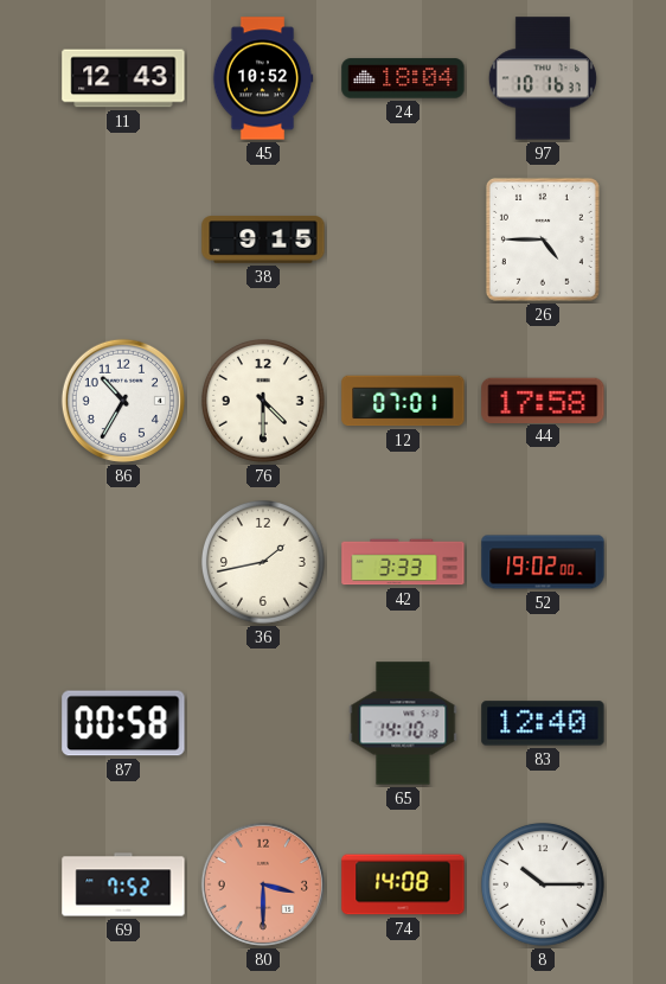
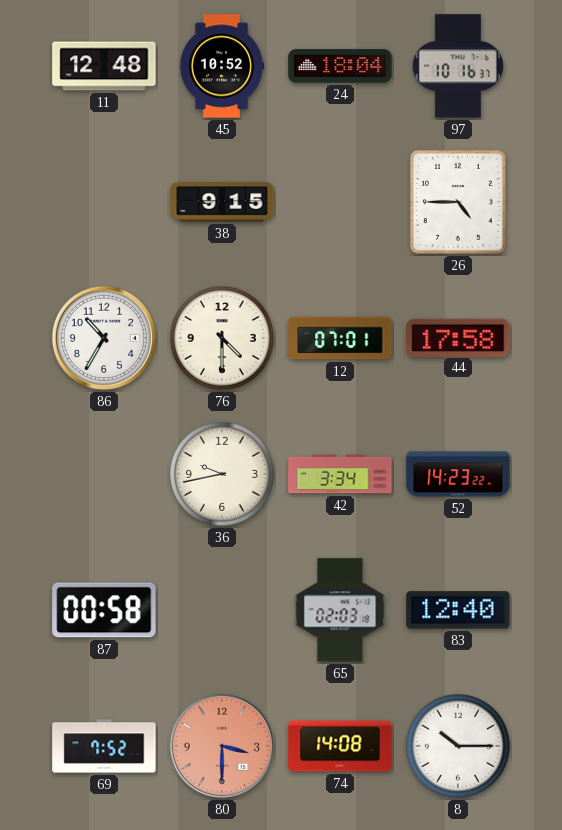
11: 12:43 -> 12:48 (104, 66)
36: 1:43 -> 9:43 (222, 474)
42: 3:33 -> 3:34 (340, 474)
52: 19:02 -> 14:23 (458, 474)
65: 14:10 -> 02:03 (340, 610)
